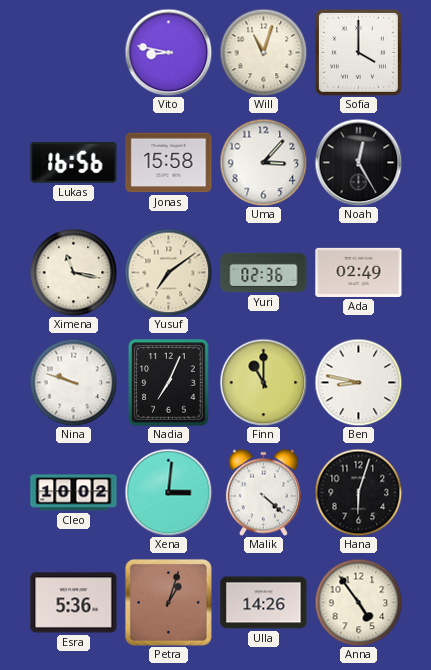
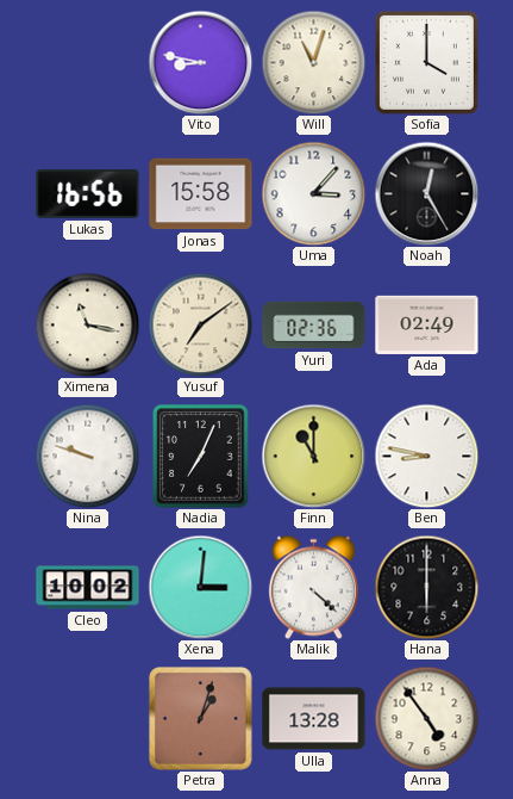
Hana: 6:03 -> 6:00 (426, 587)
Esra: 5:36 -> none (74, 603)
Ulla: 14:26 -> 13:28 (314, 719)
